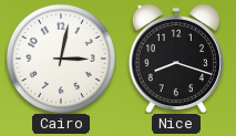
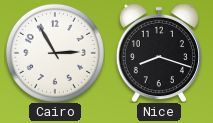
Cairo: 3:02 -> 2:55 (55, 53)
